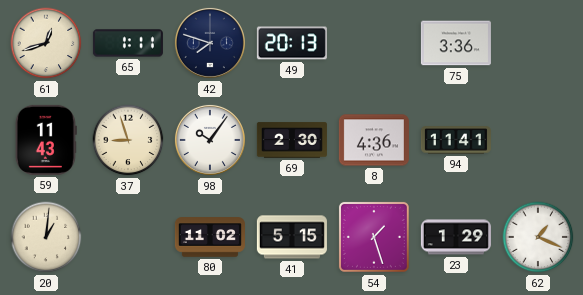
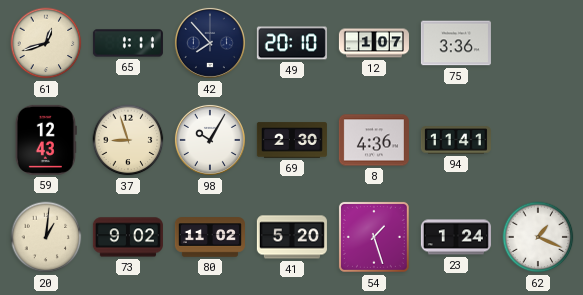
42: 7:48 -> 7:53 (210, 43)
49: 20:13 -> 20:10 (292, 43)
12: none -> 1:07 (374, 43)
59: 11:43 -> 12:43 (46, 140)
98: 10:06 -> 10:05 (210, 140)
73: none -> 9:02 (128, 237)
41: 5:15 -> 5:20 (292, 237)
23: 1:29 -> 1:24 (456, 237)
